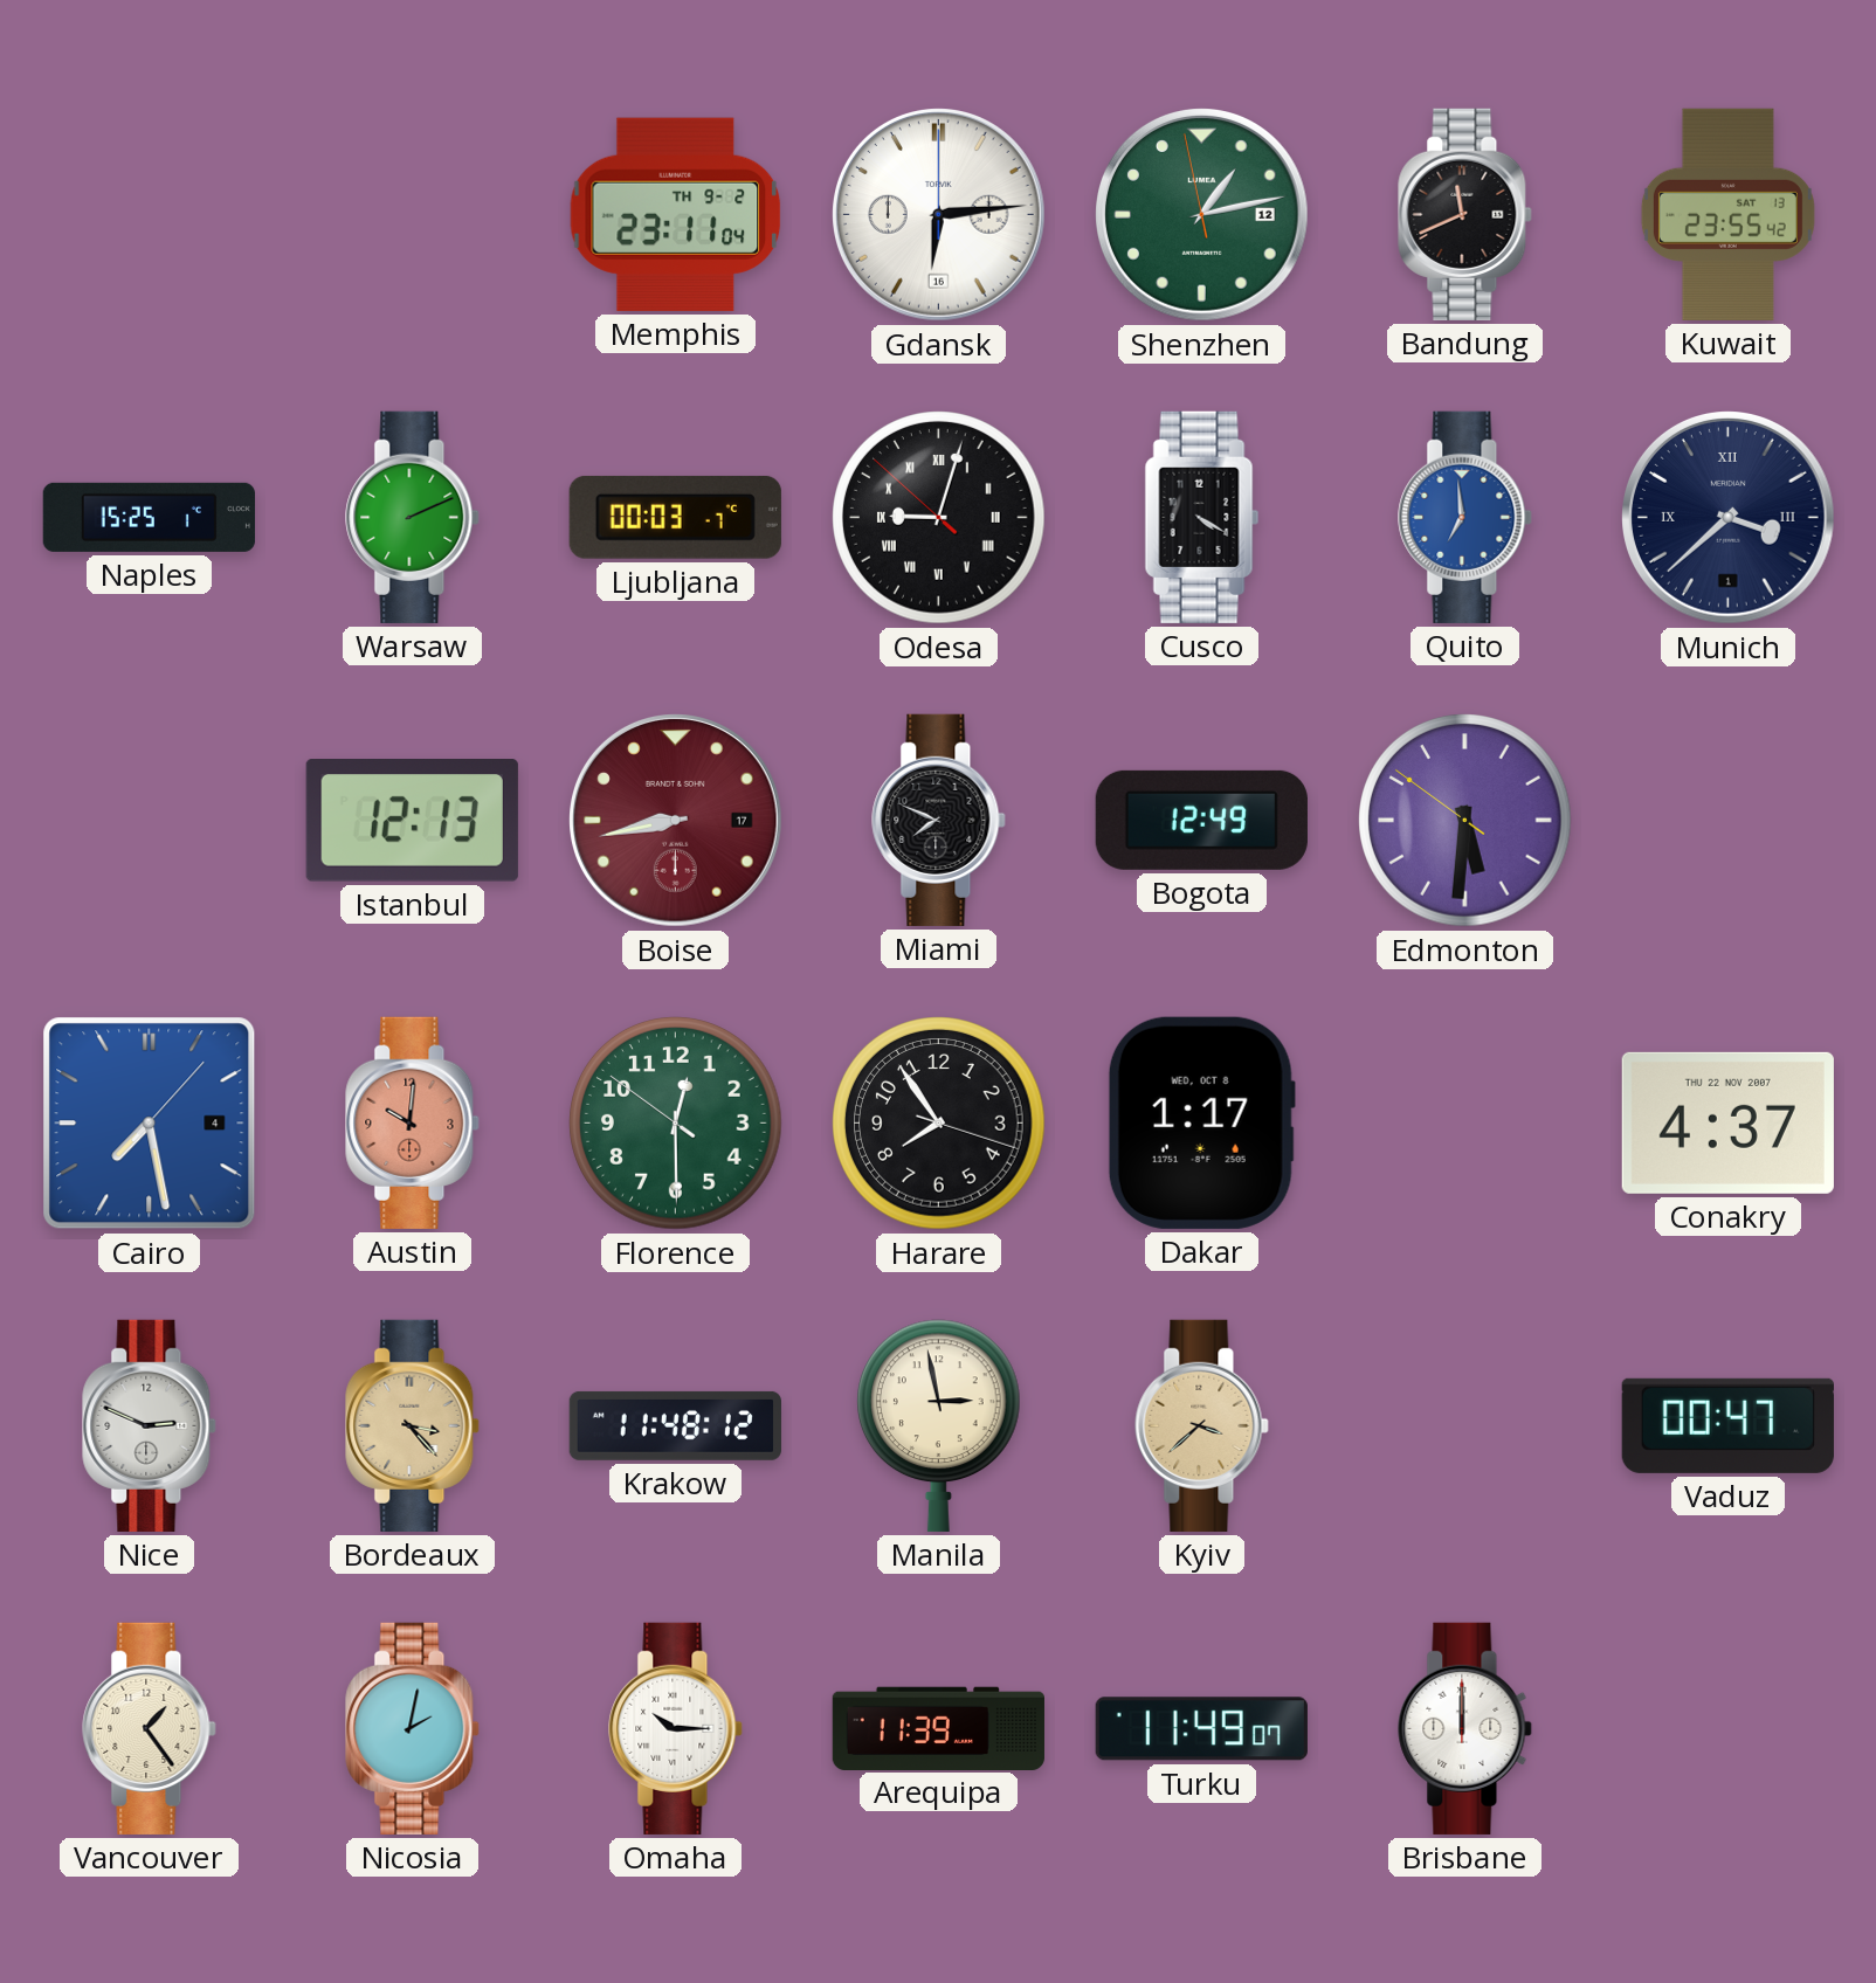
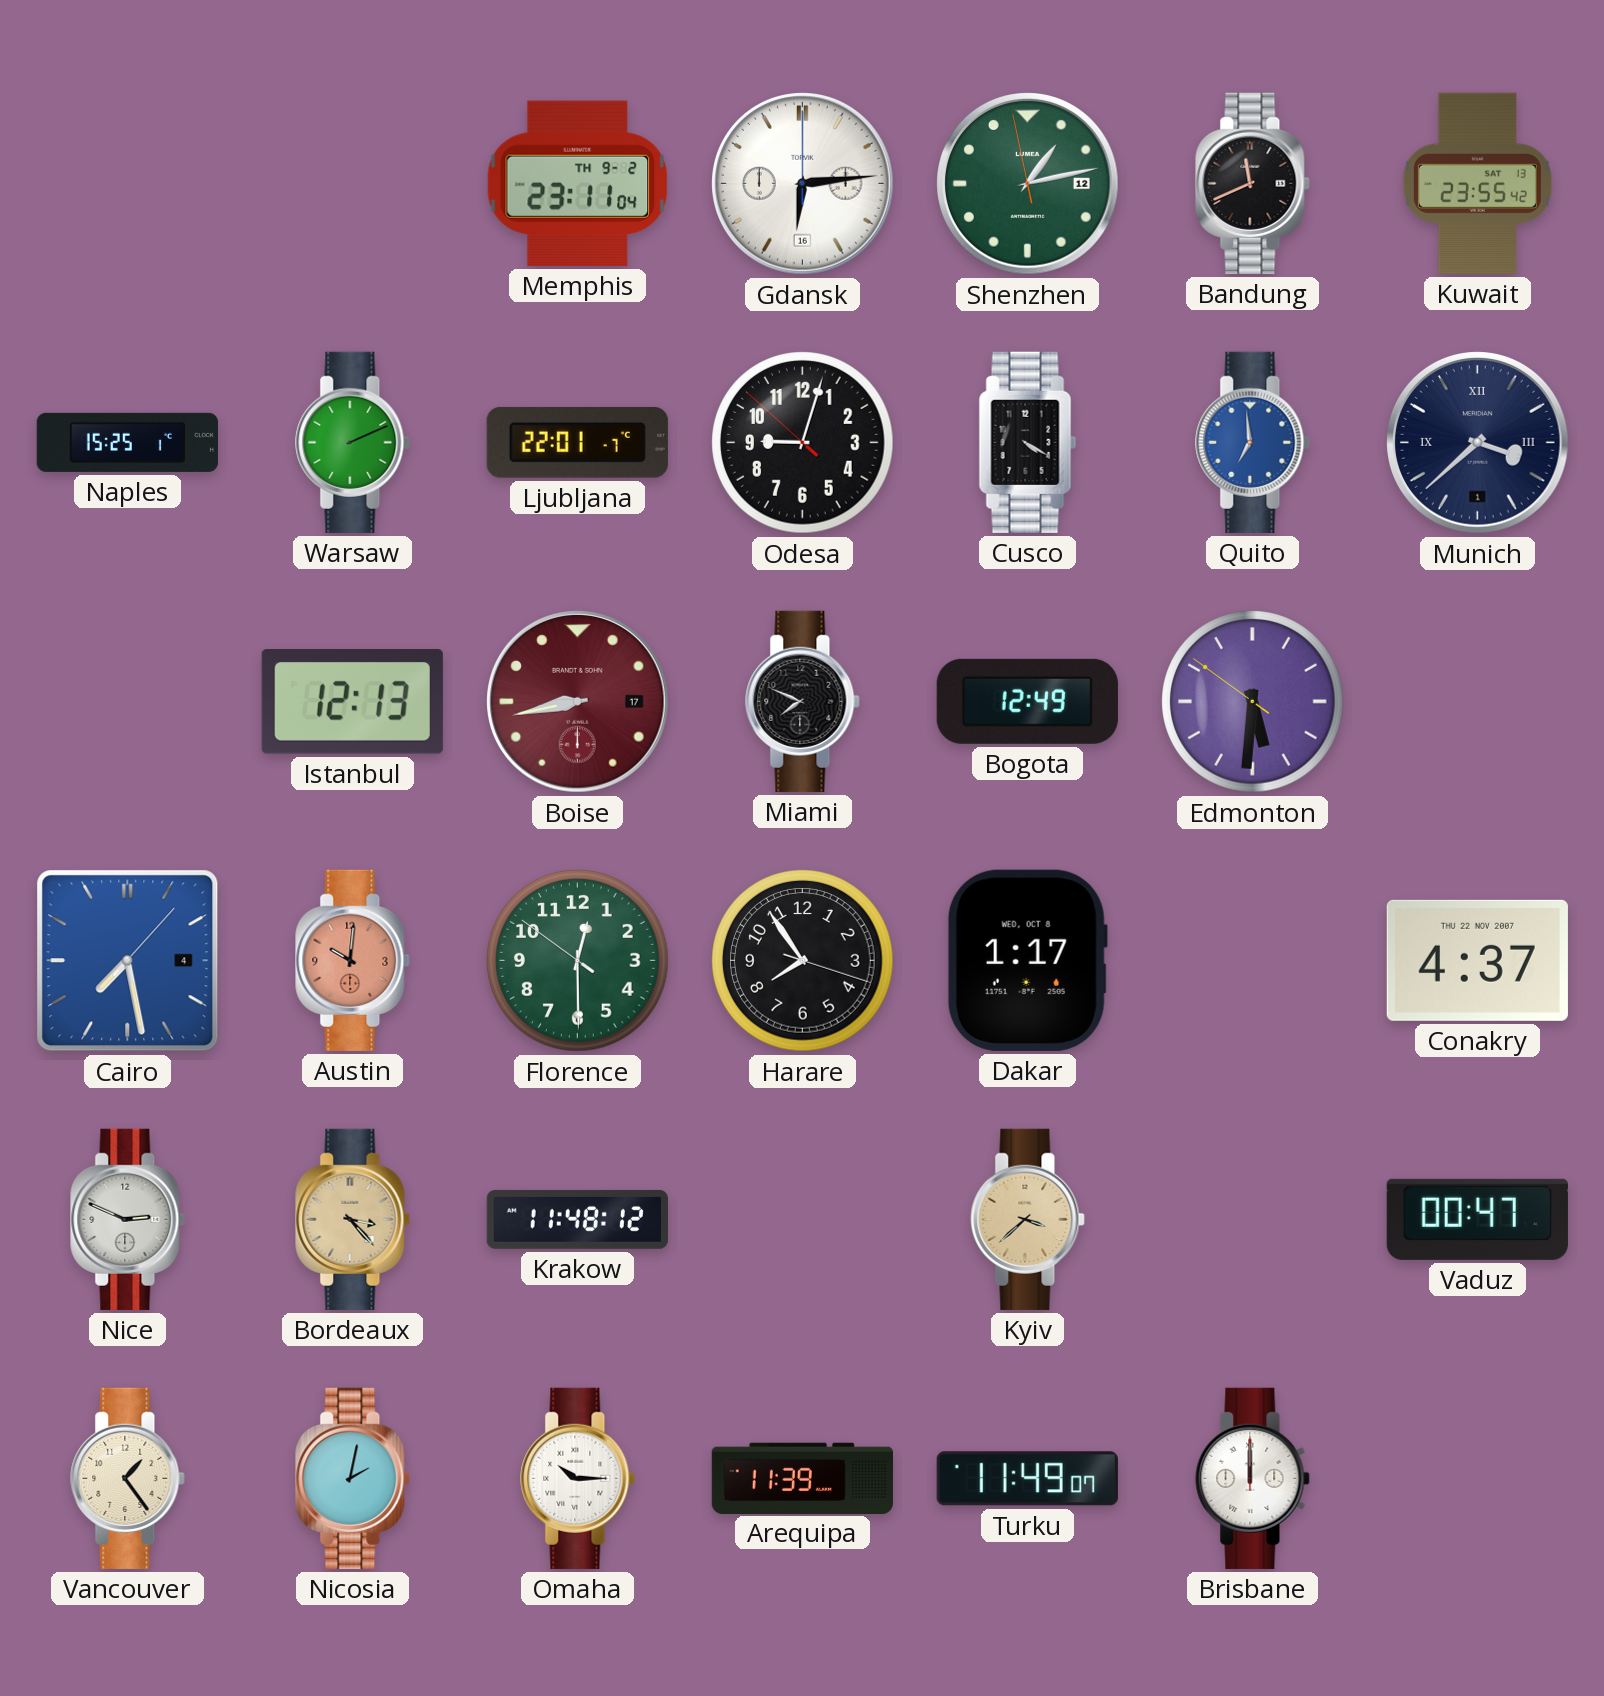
Ljubljana: 00:03 -> 22:01 (577, 442)
Odesa numerals: Roman -> Arabic (803, 443)
Manila: 2:58 -> none (939, 1425)
